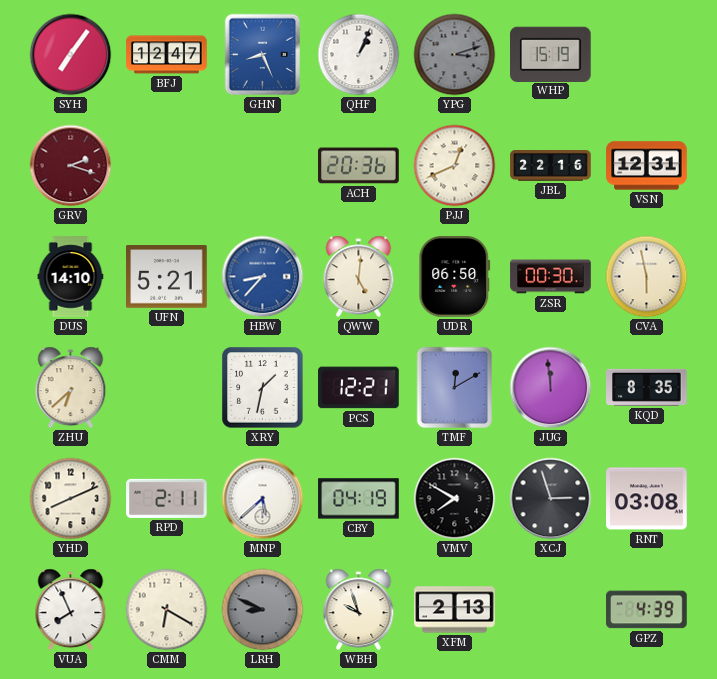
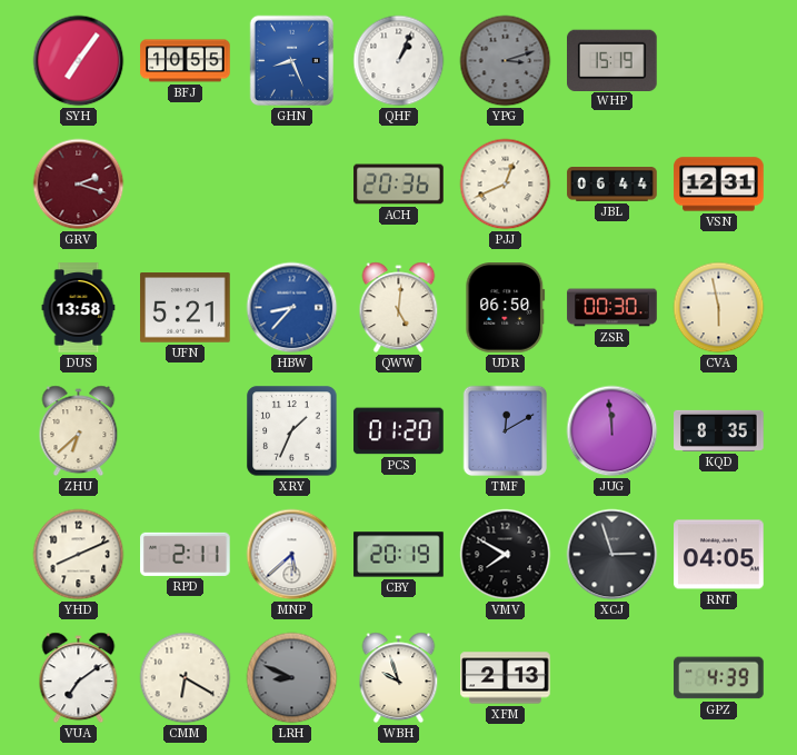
BFJ: 12:47 -> 10:55 (186, 61)
JBL: 22:16 -> 06:44 (612, 185)
DUS: 14:10 -> 13:58 (79, 308)
XRY: 1:32 -> 1:34 (292, 431)
PCS: 12:21 -> 01:20 (399, 431)
CBY: 04:19 -> 20:19 (399, 555)
RNT: 03:08 -> 04:05 (719, 555)
VUA: 7:56 -> 7:09 (79, 678)
